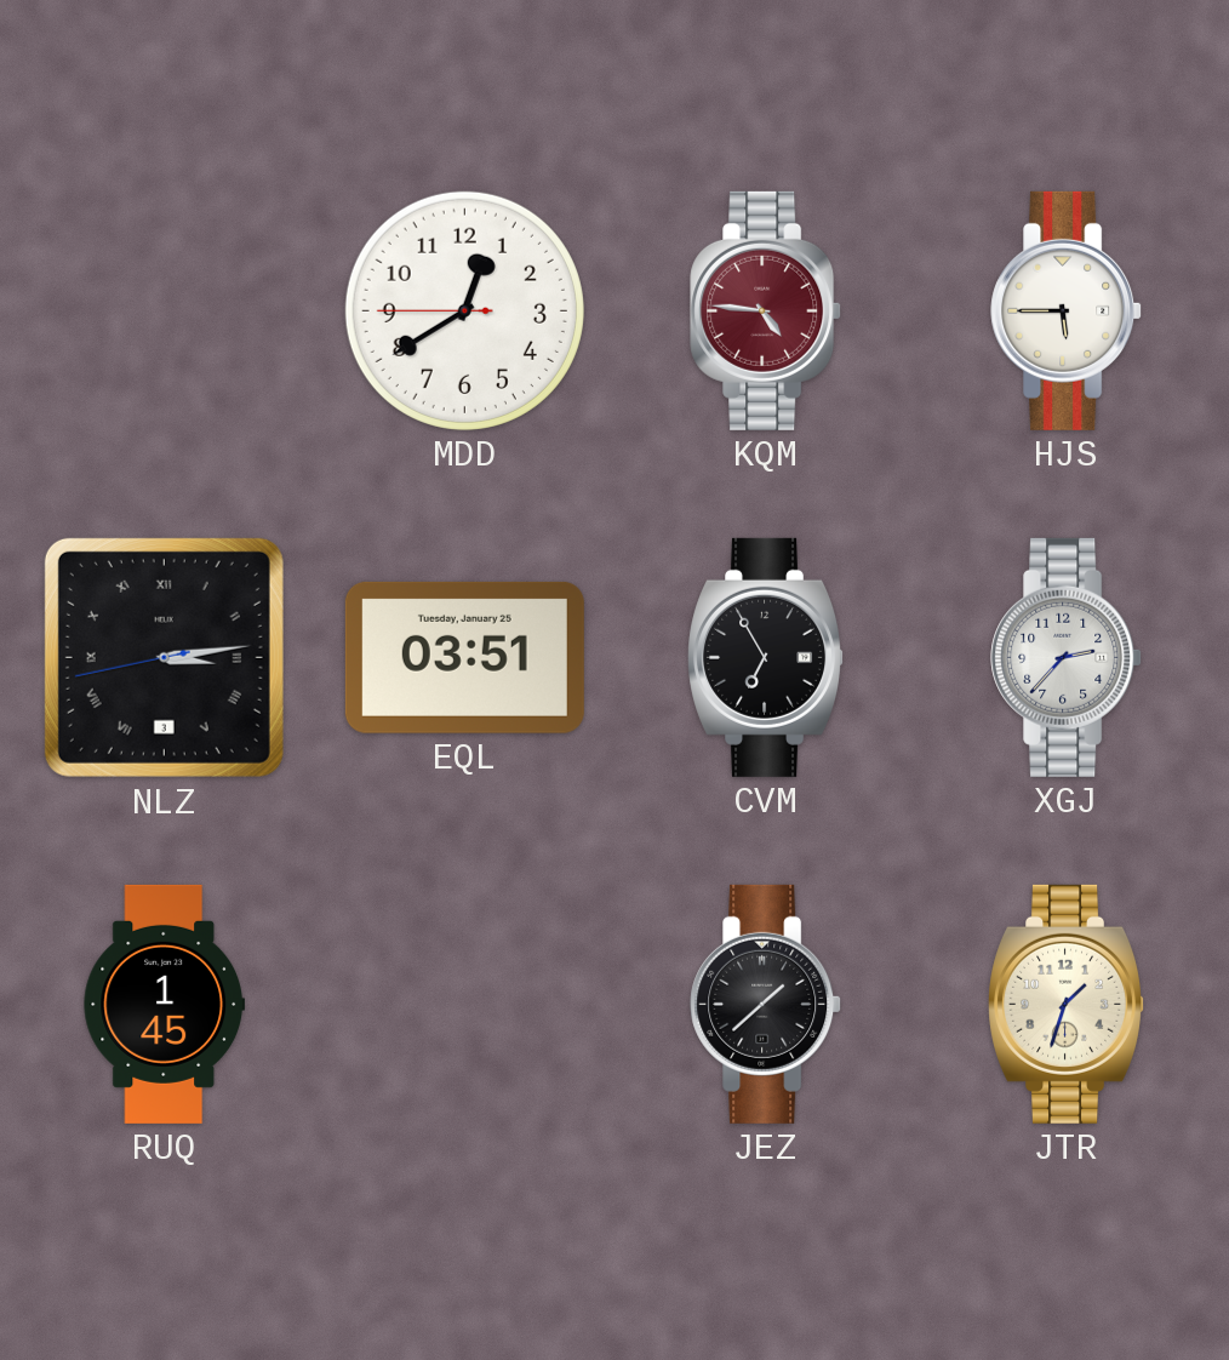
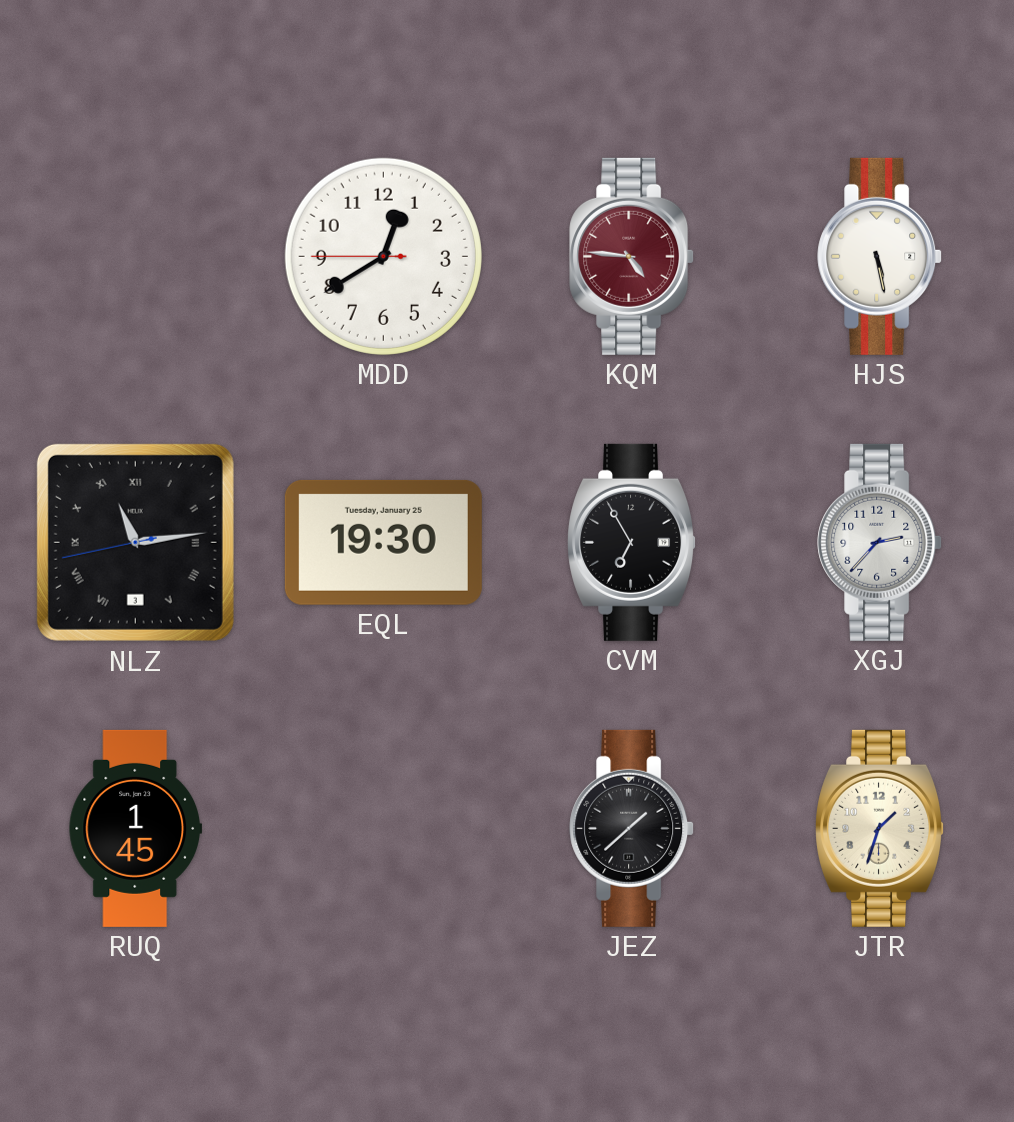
HJS: 5:45 -> 5:28 (880, 256)
NLZ: 3:13 -> 11:13 (135, 542)
EQL: 03:51 -> 19:30 (383, 542)
